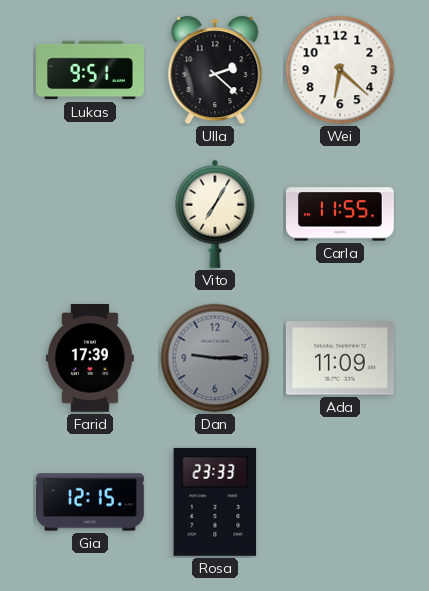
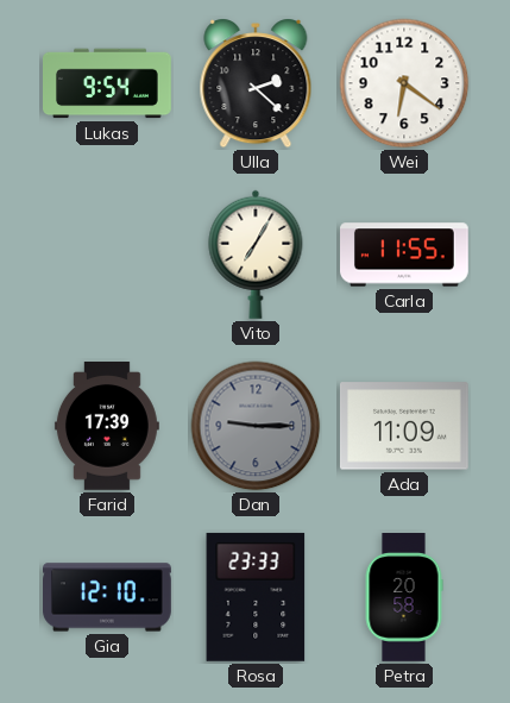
Lukas: 9:51 -> 9:54 (108, 83)
Wei: 6:22 -> 6:21 (404, 83)
Gia: 12:15 -> 12:10 (108, 597)
Petra: none -> 20:58 (404, 598)
